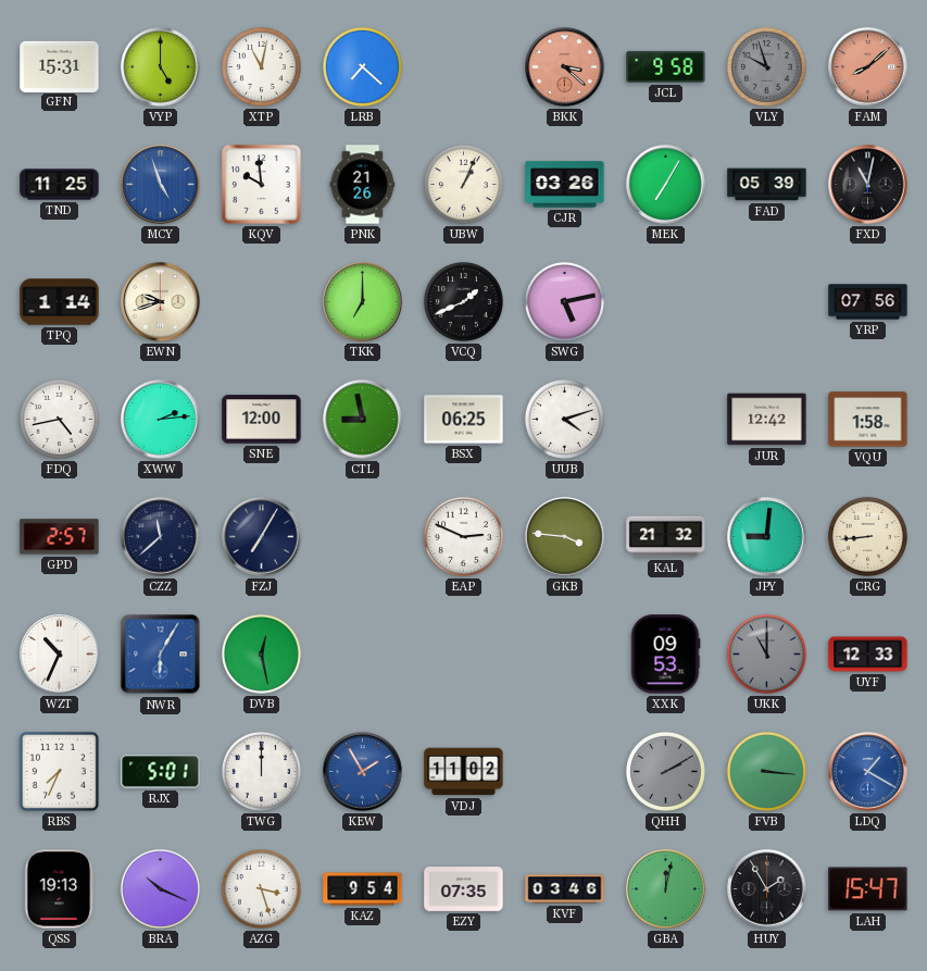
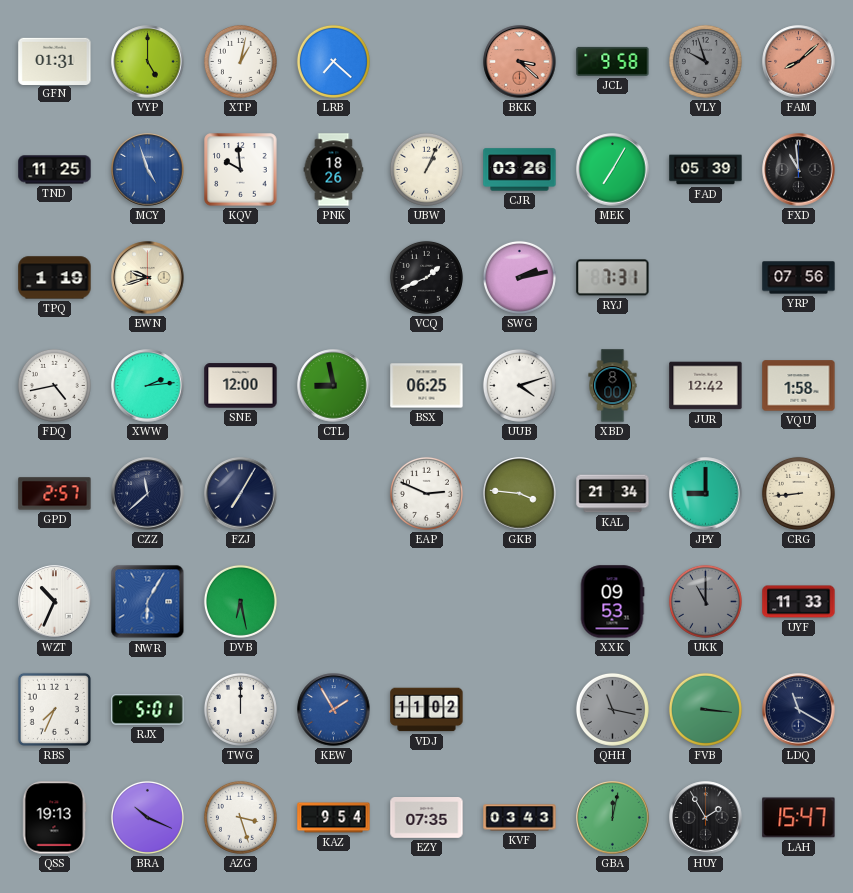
GFN: 15:31 -> 01:31 (55, 61)
XTP: 11:02 -> 1:02 (240, 61)
PNK: 21:26 -> 18:26 (334, 170)
FXD: 11:02 -> 10:59 (799, 170)
TPQ: 1:14 -> 1:19 (55, 278)
TKK: 7:00 -> none (363, 302)
SWG: 5:13 -> 2:13 (519, 277)
RYJ: none -> 7:31 (613, 278)
XBD: none -> 8:00 (613, 386)
KAL: 21:32 -> 21:34 (613, 494)
JPY: 9:01 -> 9:00 (706, 494)
DVB: 12:28 -> 6:28 (240, 601)
UYF: 12:33 -> 11:33 (799, 602)
QHH: 2:10 -> 11:17 (612, 709)
LDQ: 1:20 -> 11:20 (799, 710)
LDQ dial: blue -> navy (799, 710)
KVF: 03:46 -> 03:43 (520, 818)
